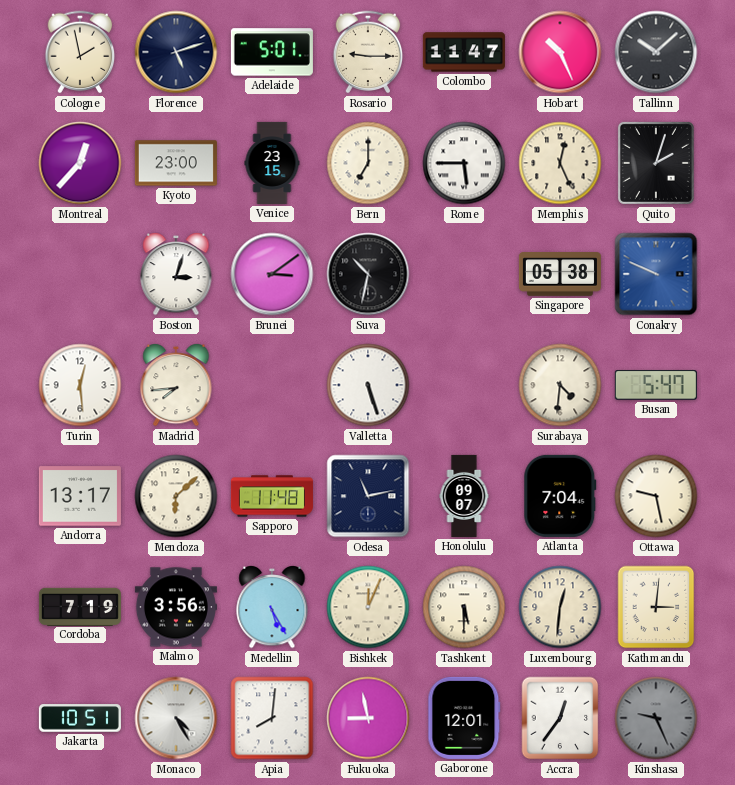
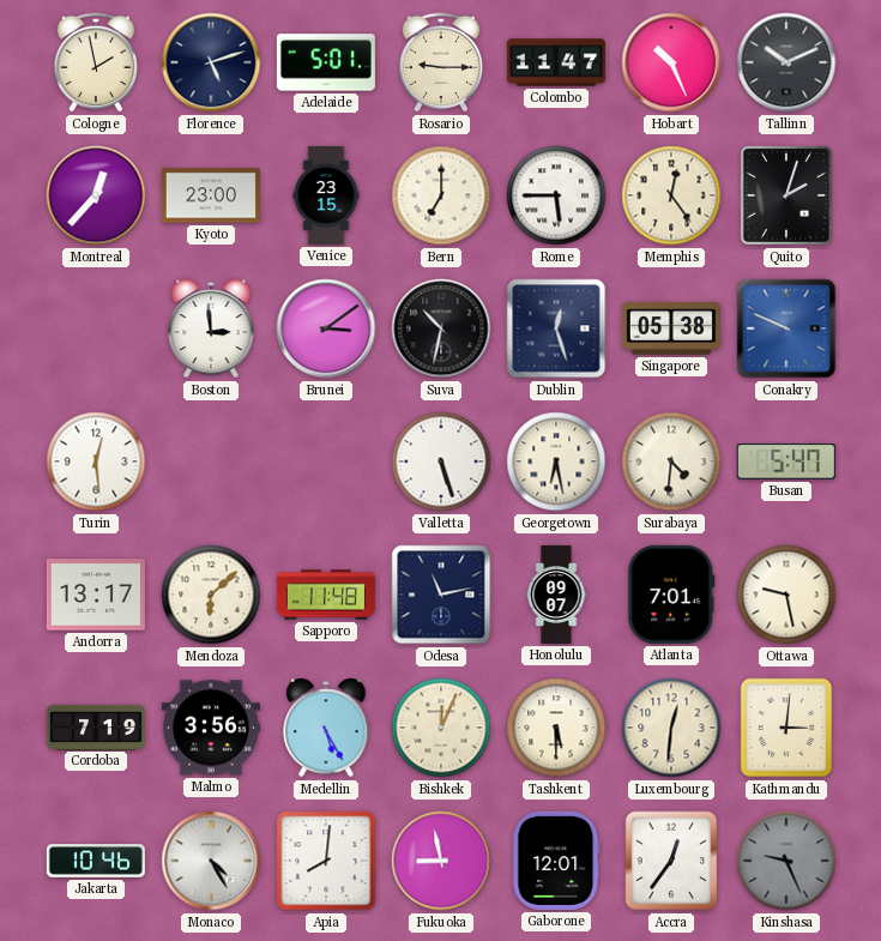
Tallinn: 10:08 -> 10:11 (786, 62)
Memphis: 12:26 -> 12:24 (671, 195)
Boston: 3:03 -> 2:59 (211, 328)
Dublin: none -> 12:27 (556, 328)
Madrid: 7:44 -> none (176, 385)
Georgetown: none -> 6:28 (556, 462)
Atlanta: 7:04 -> 7:01 (671, 595)
Jakarta: 10:51 -> 10:46 (96, 861)
